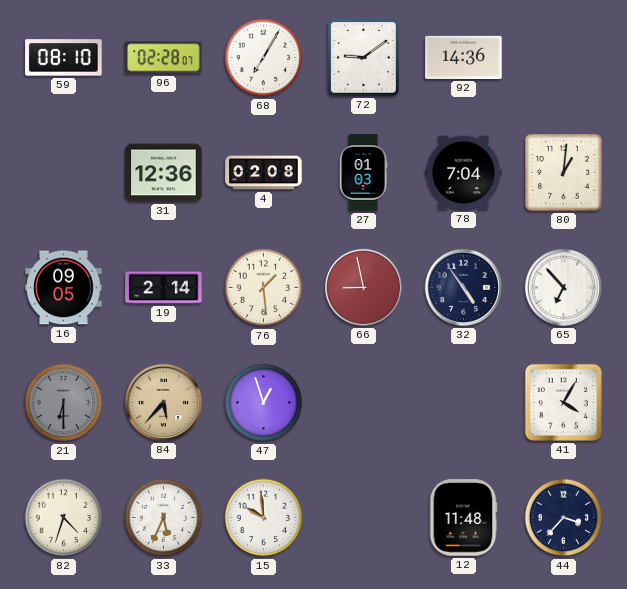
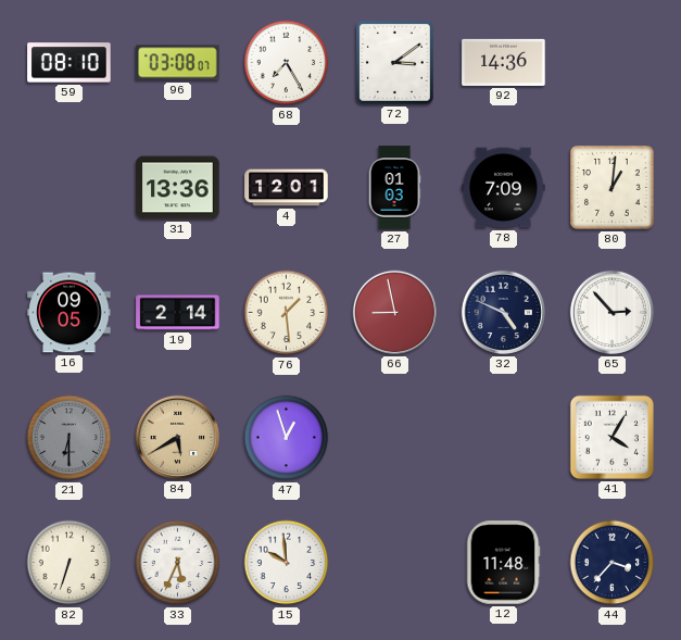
96: 02:28 -> 03:08 (178, 63)
68: 7:05 -> 7:25 (287, 63)
72: 9:09 -> 3:09 (395, 63)
31: 12:36 -> 13:36 (178, 188)
4: 02:08 -> 12:01 (287, 188)
78: 7:04 -> 7:09 (504, 188)
32: 4:54 -> 4:49 (503, 312)
65: 6:53 -> 2:53 (611, 312)
84: 5:37 -> 5:40 (177, 437)
82: 4:33 -> 6:33 (70, 563)
